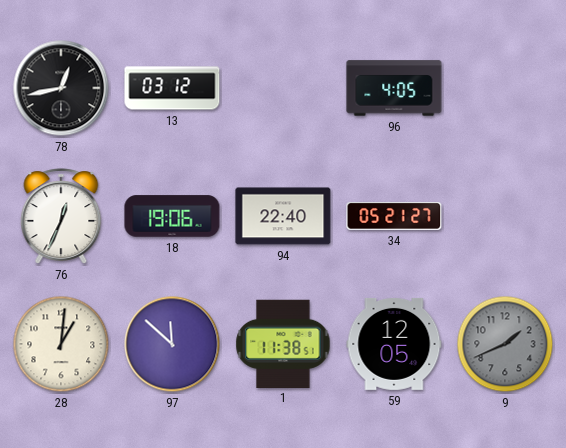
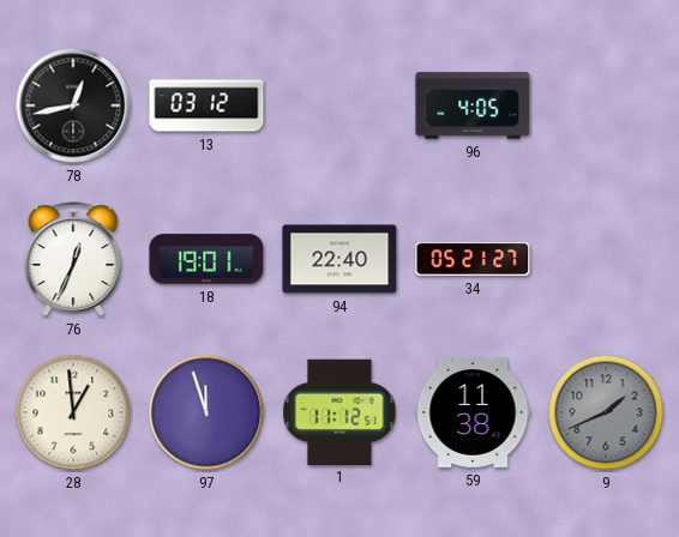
18: 19:06 -> 19:01 (206, 259)
28: 1:01 -> 12:59 (73, 412)
97: 11:52 -> 11:57 (206, 412)
1: 11:38 -> 11:12 (339, 411)
59: 12:05 -> 11:38 (473, 412)
